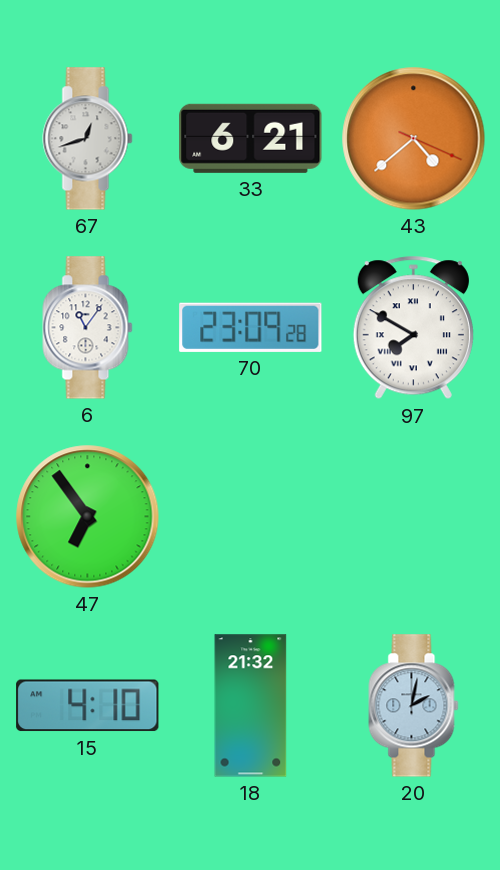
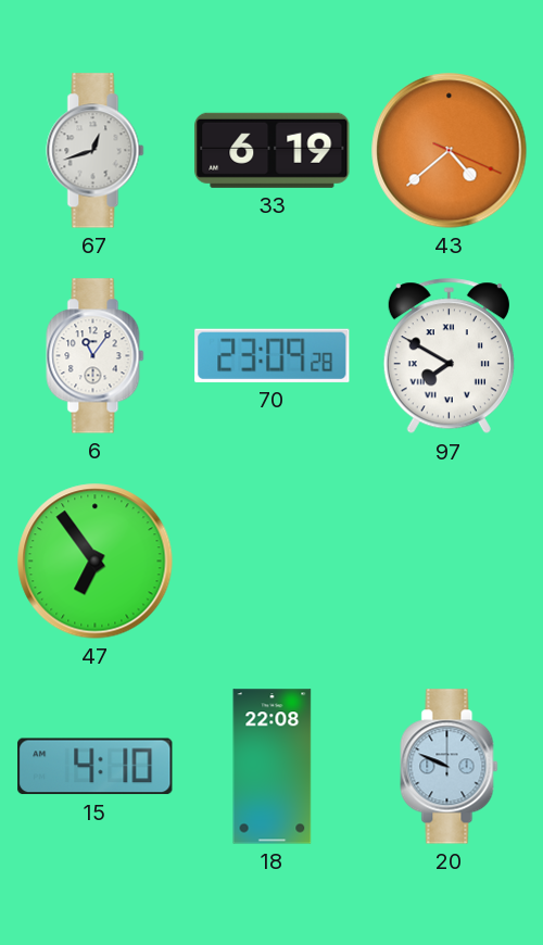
33: 6:21 -> 6:19 (273, 150)
18: 21:32 -> 22:08 (273, 767)
20: 2:02 -> 9:49 (450, 767)
